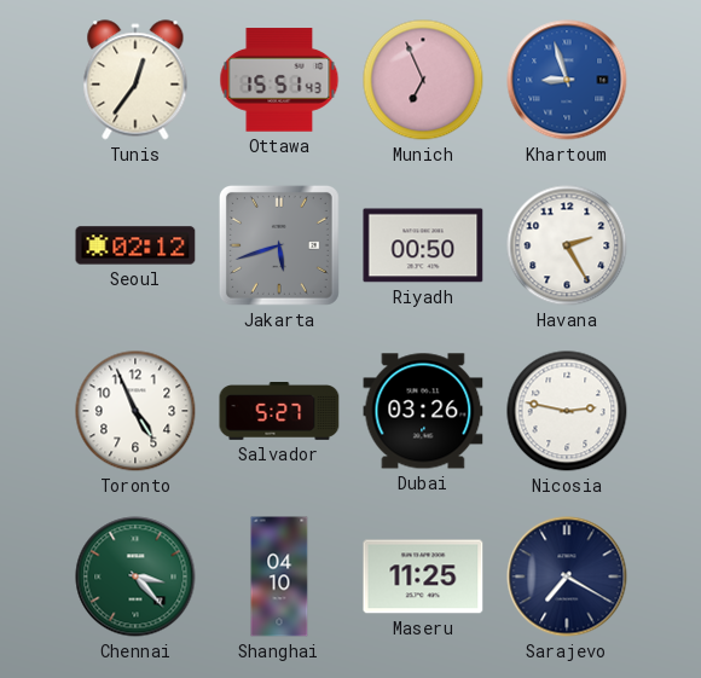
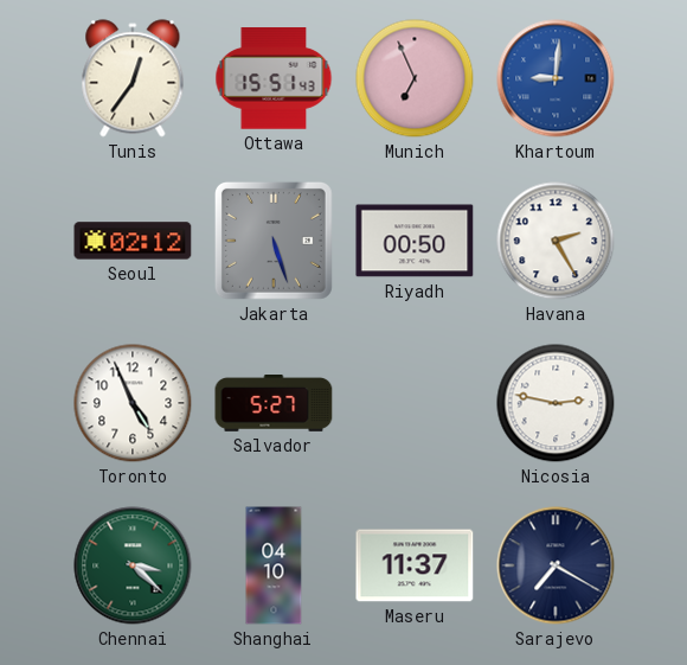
Khartoum: 8:57 -> 9:01 (556, 78)
Jakarta: 5:42 -> 5:27 (274, 241)
Dubai: 03:26 -> none (423, 411)
Chennai: 3:23 -> 3:22 (133, 565)
Maseru: 11:25 -> 11:37 (415, 565)
